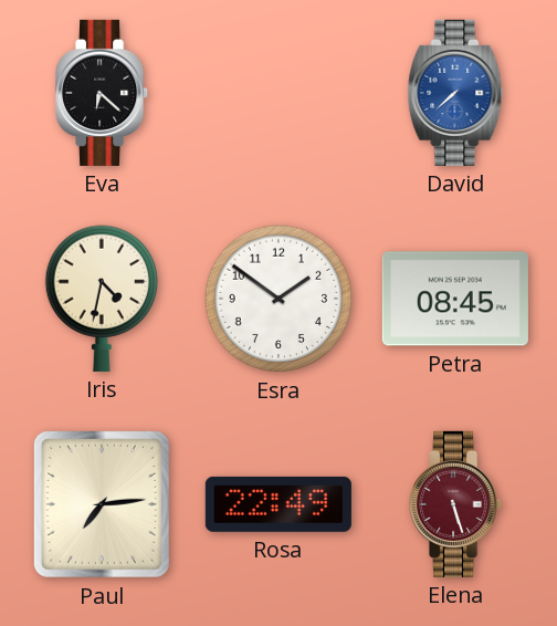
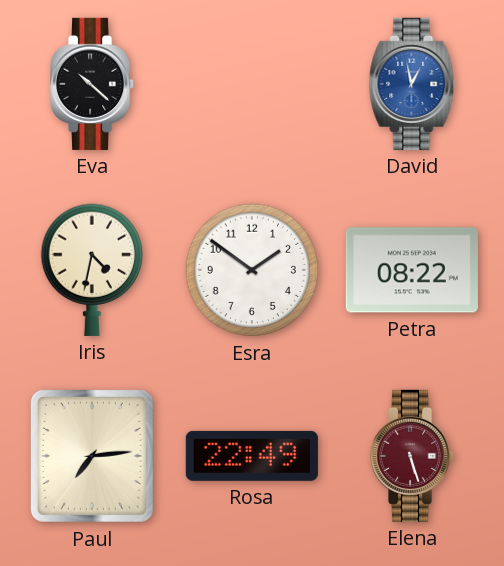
Eva: 6:22 -> 10:22 (93, 84)
David: 7:38 -> 12:58 (412, 84)
Petra: 08:45 -> 08:22 (412, 270)
